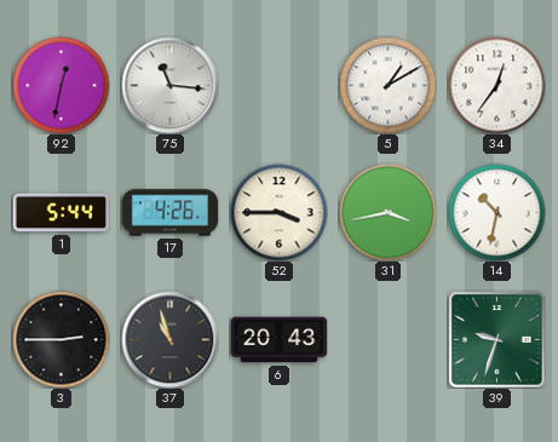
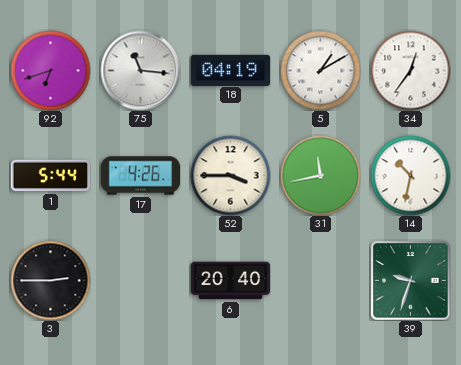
92: 12:32 -> 6:42 (50, 70)
18: none -> 04:19 (230, 70)
31: 3:43 -> 11:43 (320, 175)
37: 10:57 -> none (169, 339)
6: 20:43 -> 20:40 (230, 281)
